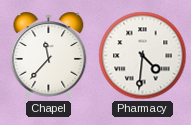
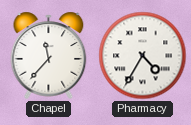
Pharmacy: 4:31 -> 4:35 (143, 56)
